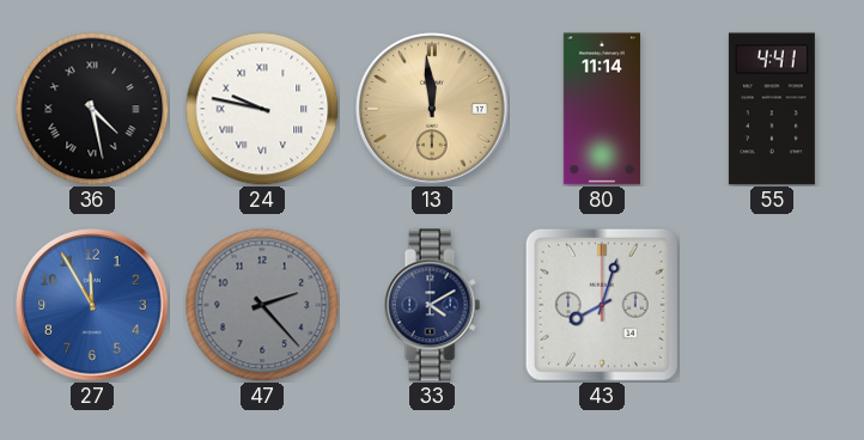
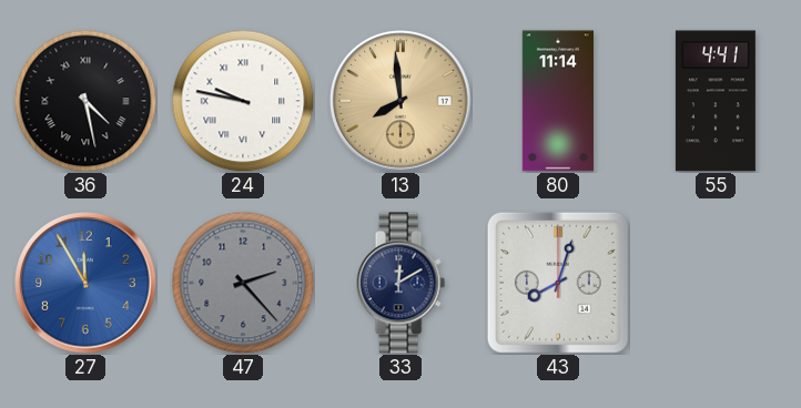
13: 11:59 -> 7:59 (400, 101)
33: 4:10 -> 12:10 (400, 283)
